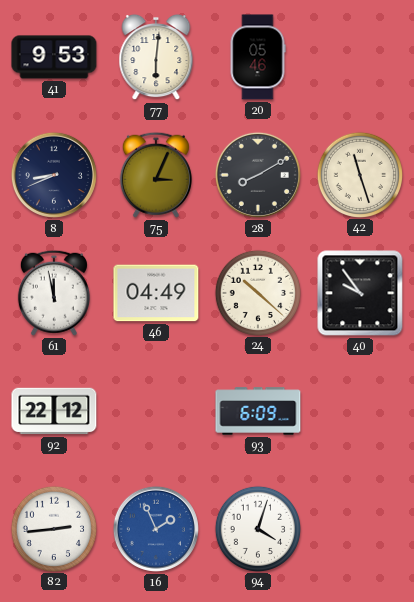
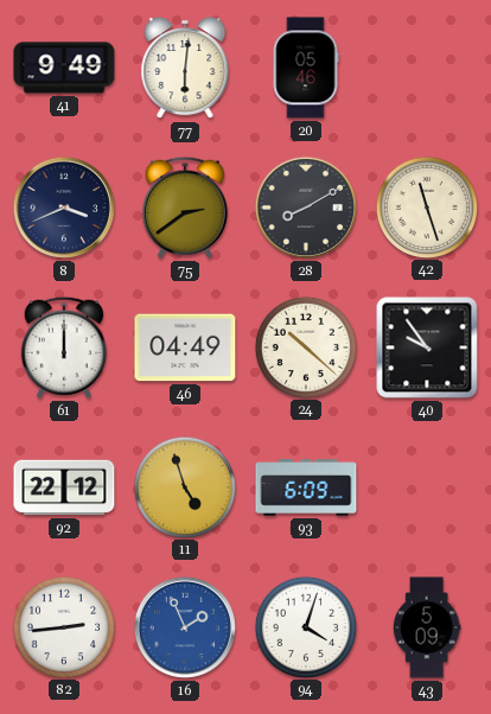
41: 9:53 -> 9:49 (64, 68)
8: 8:41 -> 3:41 (64, 208)
75: 3:04 -> 2:39 (185, 208)
61: 11:58 -> 12:00 (64, 348)
11: none -> 4:57 (184, 486)
43: none -> 5:09 (427, 627)
